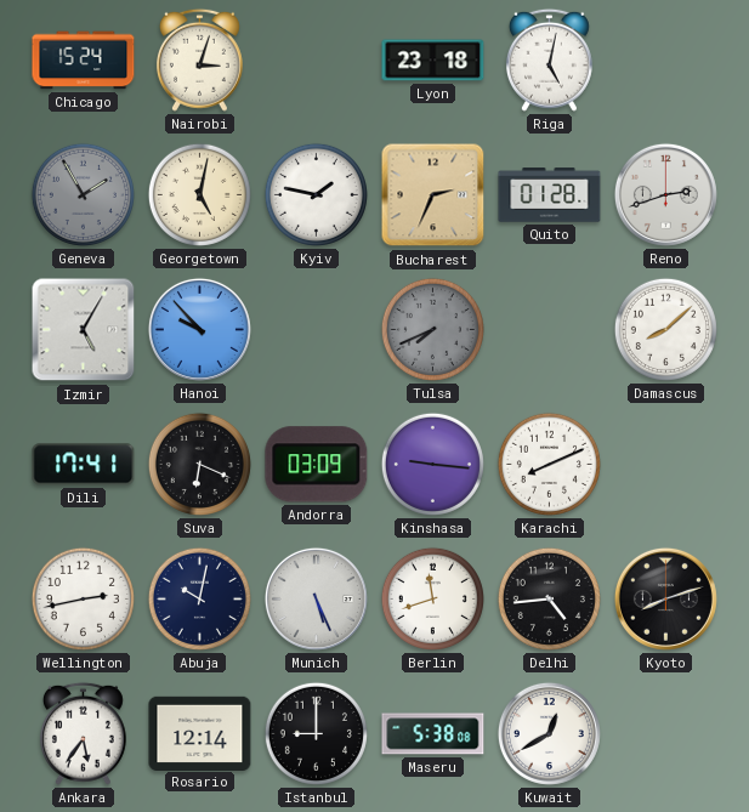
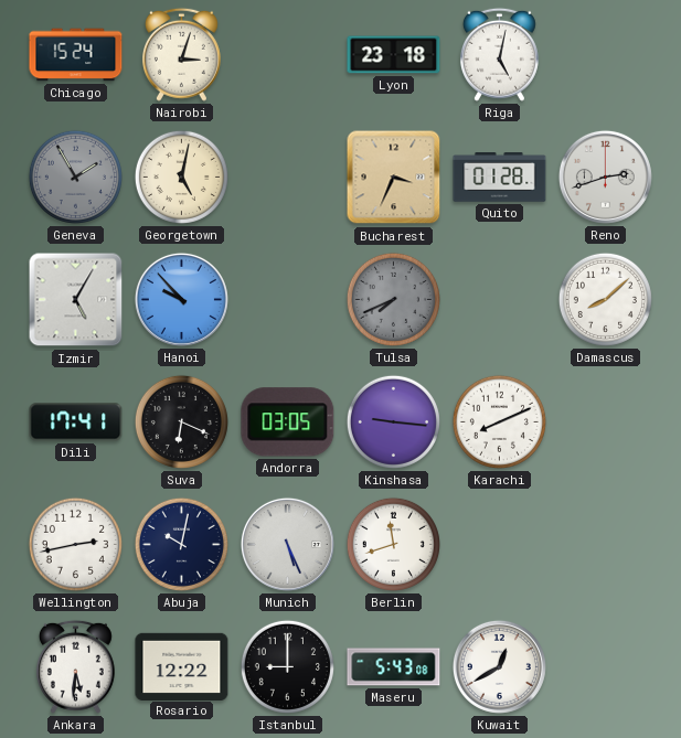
Kyiv: 1:47 -> none (316, 194)
Bucharest: 2:34 -> 3:34 (394, 178)
Andorra: 03:09 -> 03:05 (288, 423)
Delhi: 4:44 -> none (549, 598)
Kyoto: 8:12 -> none (665, 598)
Ankara: 5:36 -> 5:31 (75, 666)
Rosario: 12:14 -> 12:22 (182, 666)
Maseru: 5:38 -> 5:43 (394, 667)
